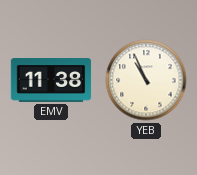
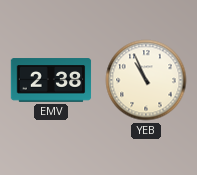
EMV: 11:38 -> 2:38 (51, 80)
